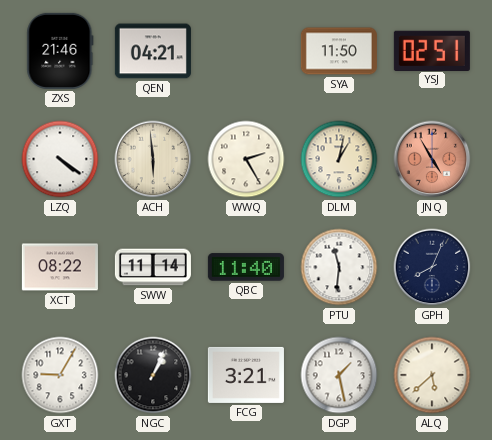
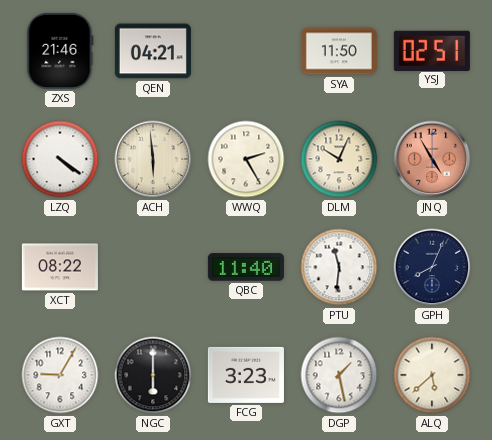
DLM: 1:02 -> 10:04 (339, 159)
SWW: 11:14 -> none (153, 267)
NGC: 1:04 -> 6:00 (153, 375)
FCG: 3:21 -> 3:23 (246, 375)
